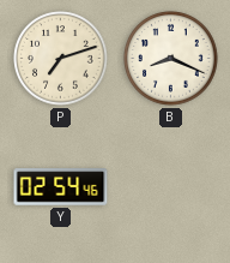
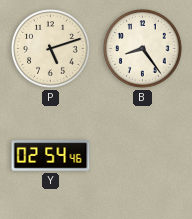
P: 7:12 -> 5:12 (51, 49)
B: 8:19 -> 8:24 (143, 49)
